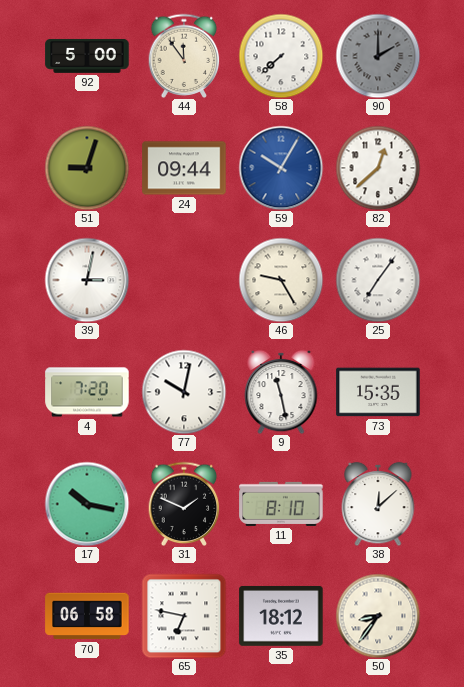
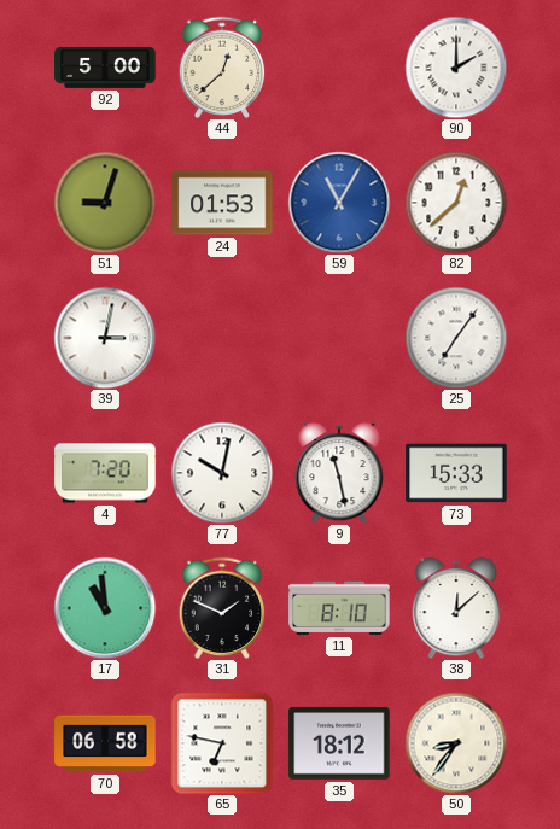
44: 11:54 -> 12:38 (222, 68)
58: 7:38 -> none (281, 56)
90 dial: grey -> white (456, 68)
24: 09:44 -> 01:53 (222, 203)
59: 10:05 -> 11:05 (339, 203)
46: 9:25 -> none (281, 280)
73: 15:35 -> 15:33 (456, 473)
17: 10:17 -> 10:59 (105, 608)
